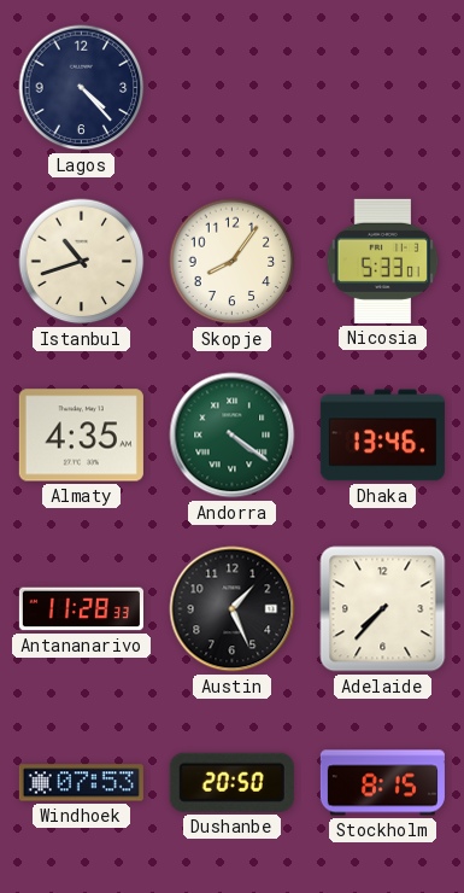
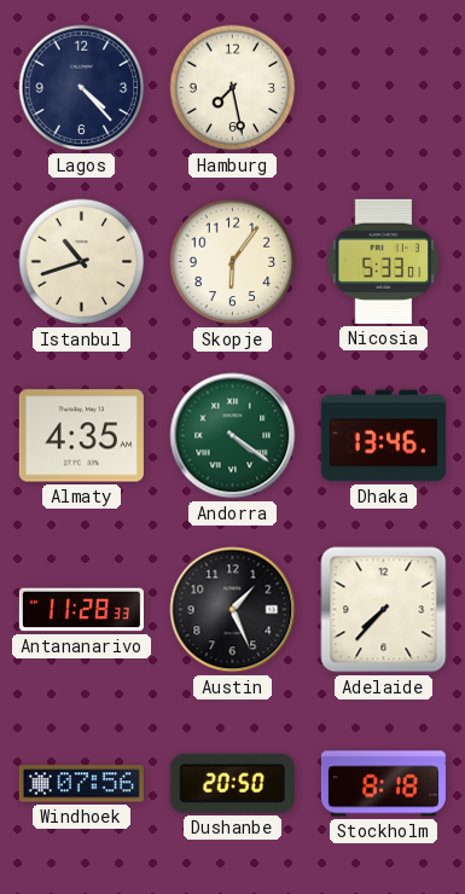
Hamburg: none -> 7:28 (233, 88)
Skopje: 8:06 -> 6:06 (233, 262)
Windhoek: 07:53 -> 07:56 (81, 784)
Stockholm: 8:15 -> 8:18 (383, 784)
